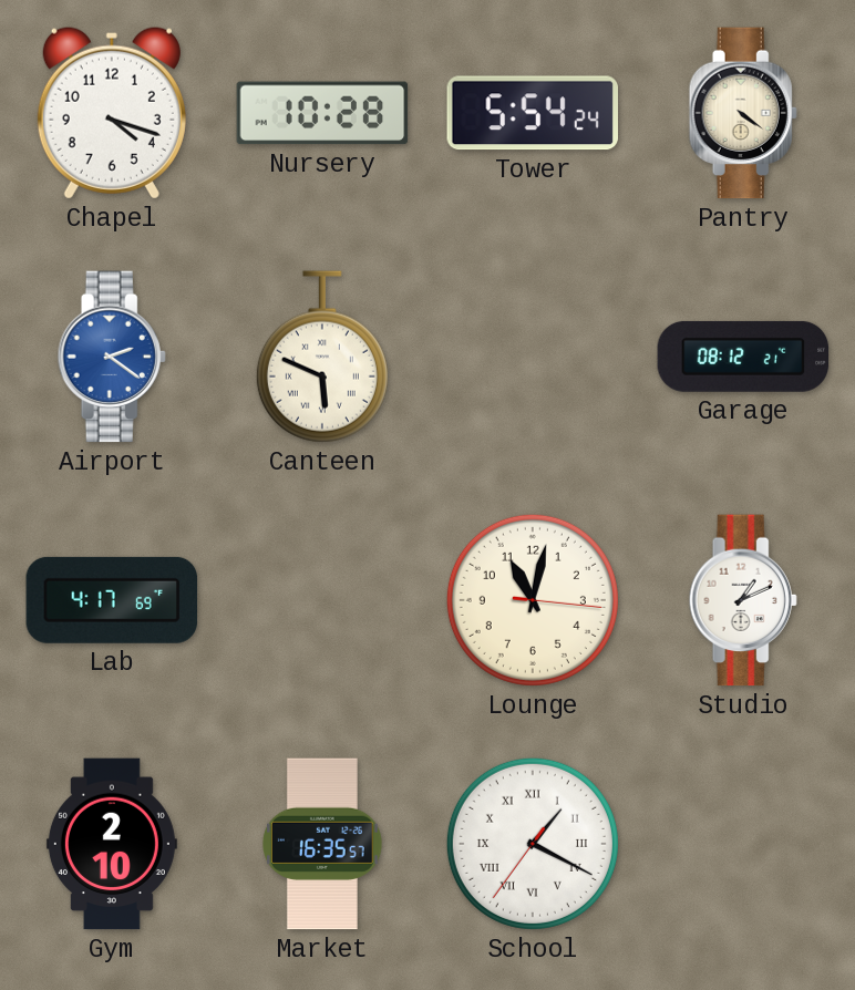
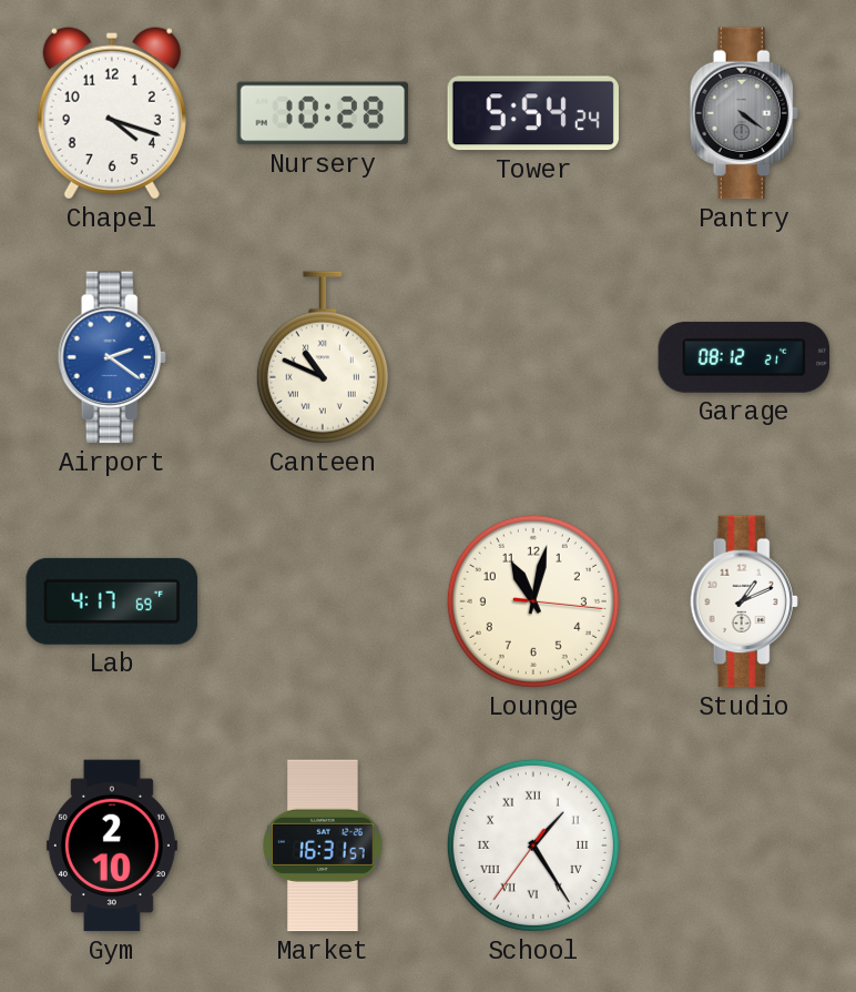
Pantry dial: cream -> grey (744, 113)
Canteen: 5:49 -> 10:49 (323, 357)
Market: 16:35 -> 16:31 (324, 846)
School: 1:19 -> 1:24 (533, 846)
